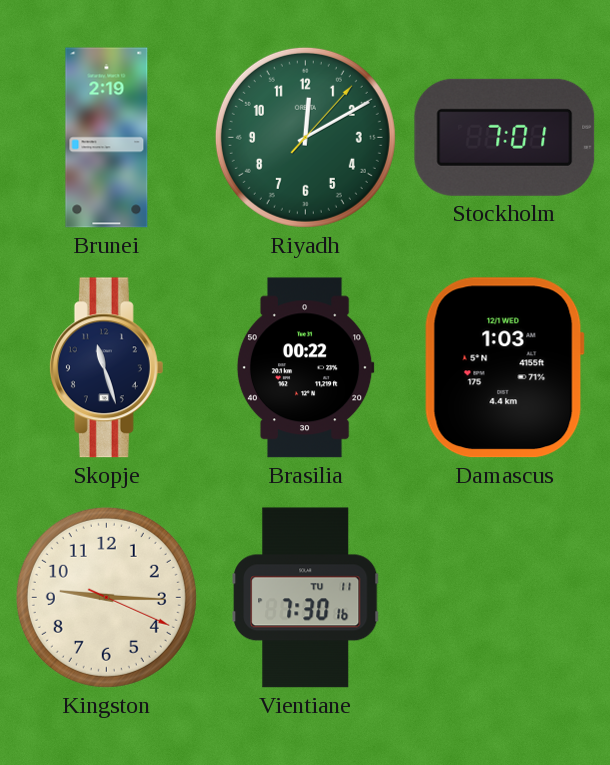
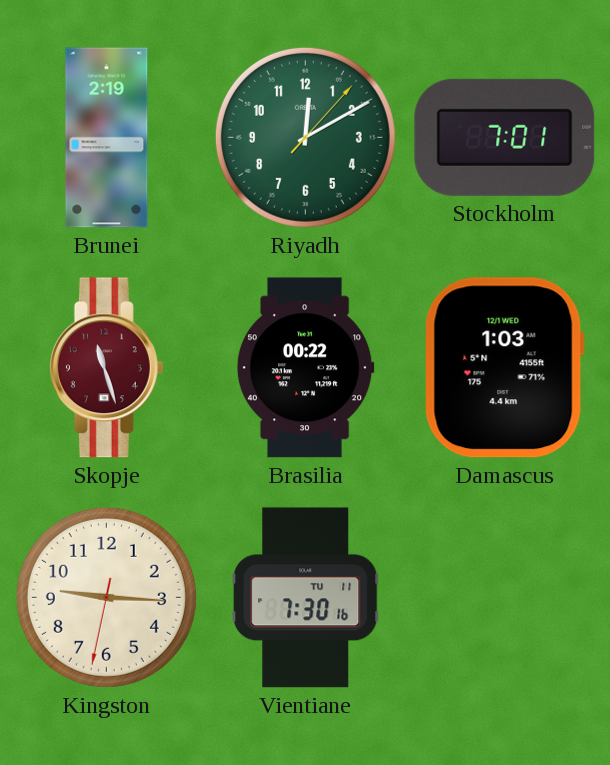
Skopje dial: navy -> burgundy (106, 368)
Kingston: 9:15:19 -> 9:15:32 (106, 597)
